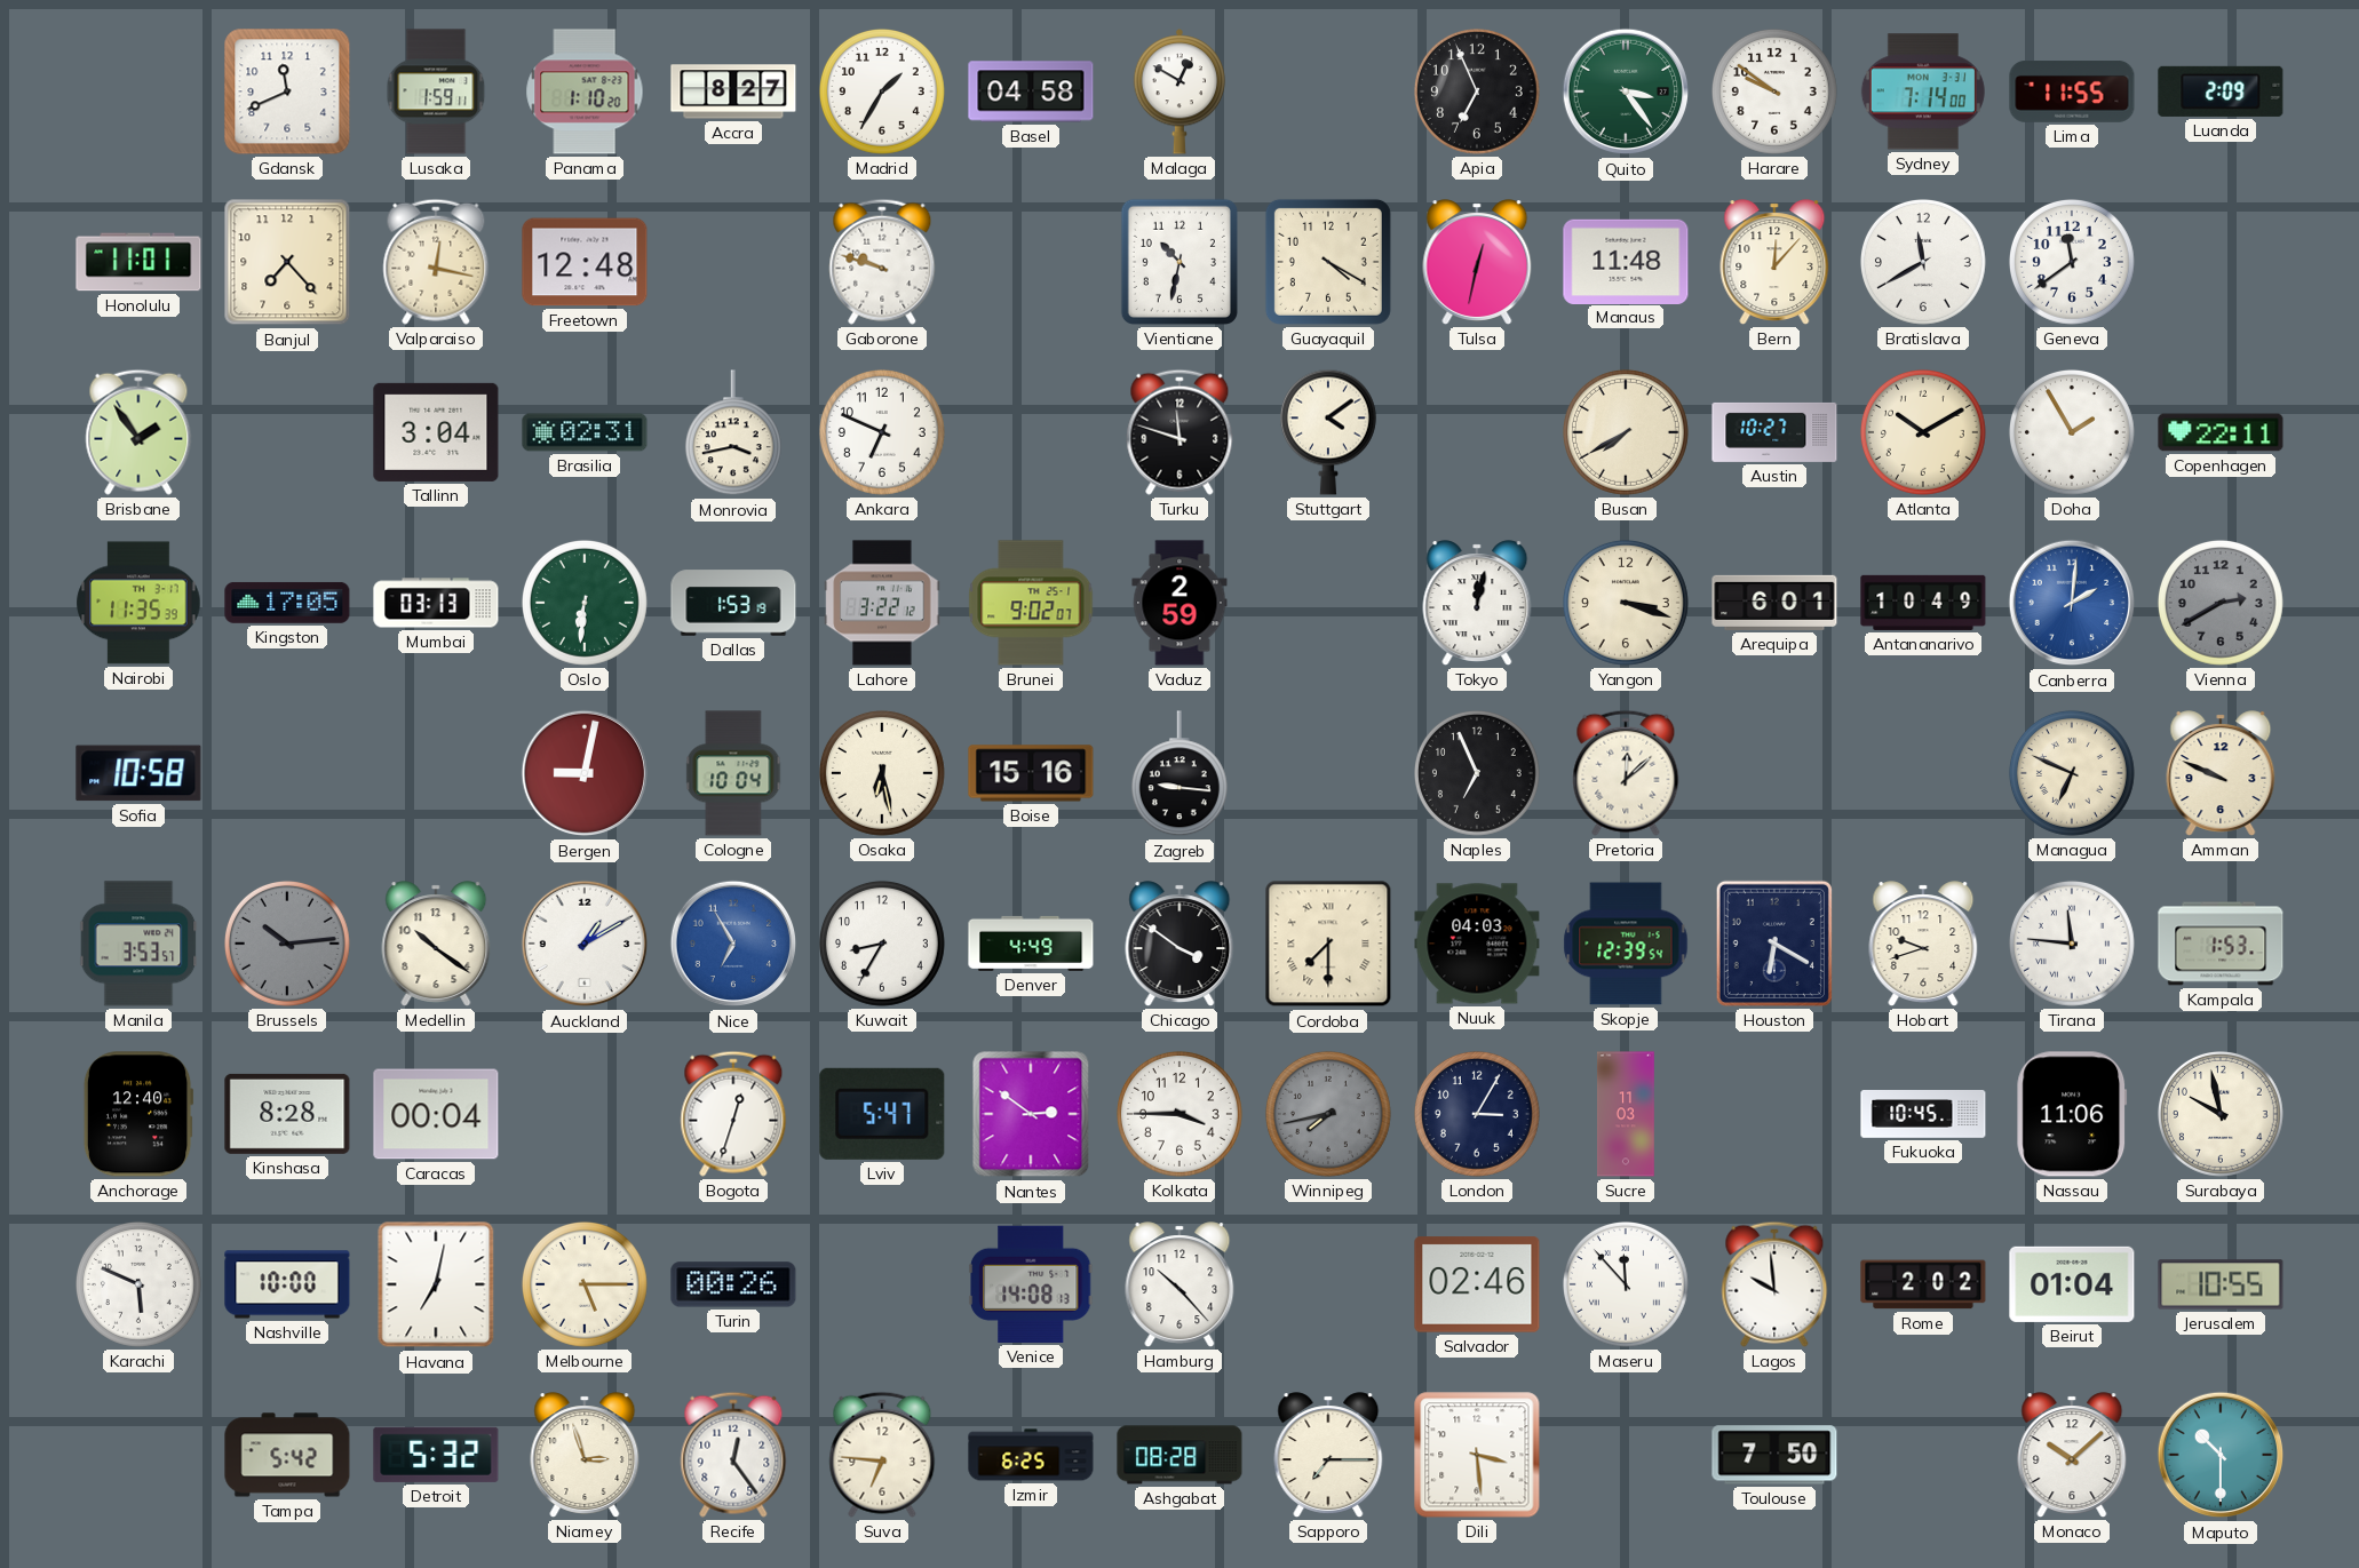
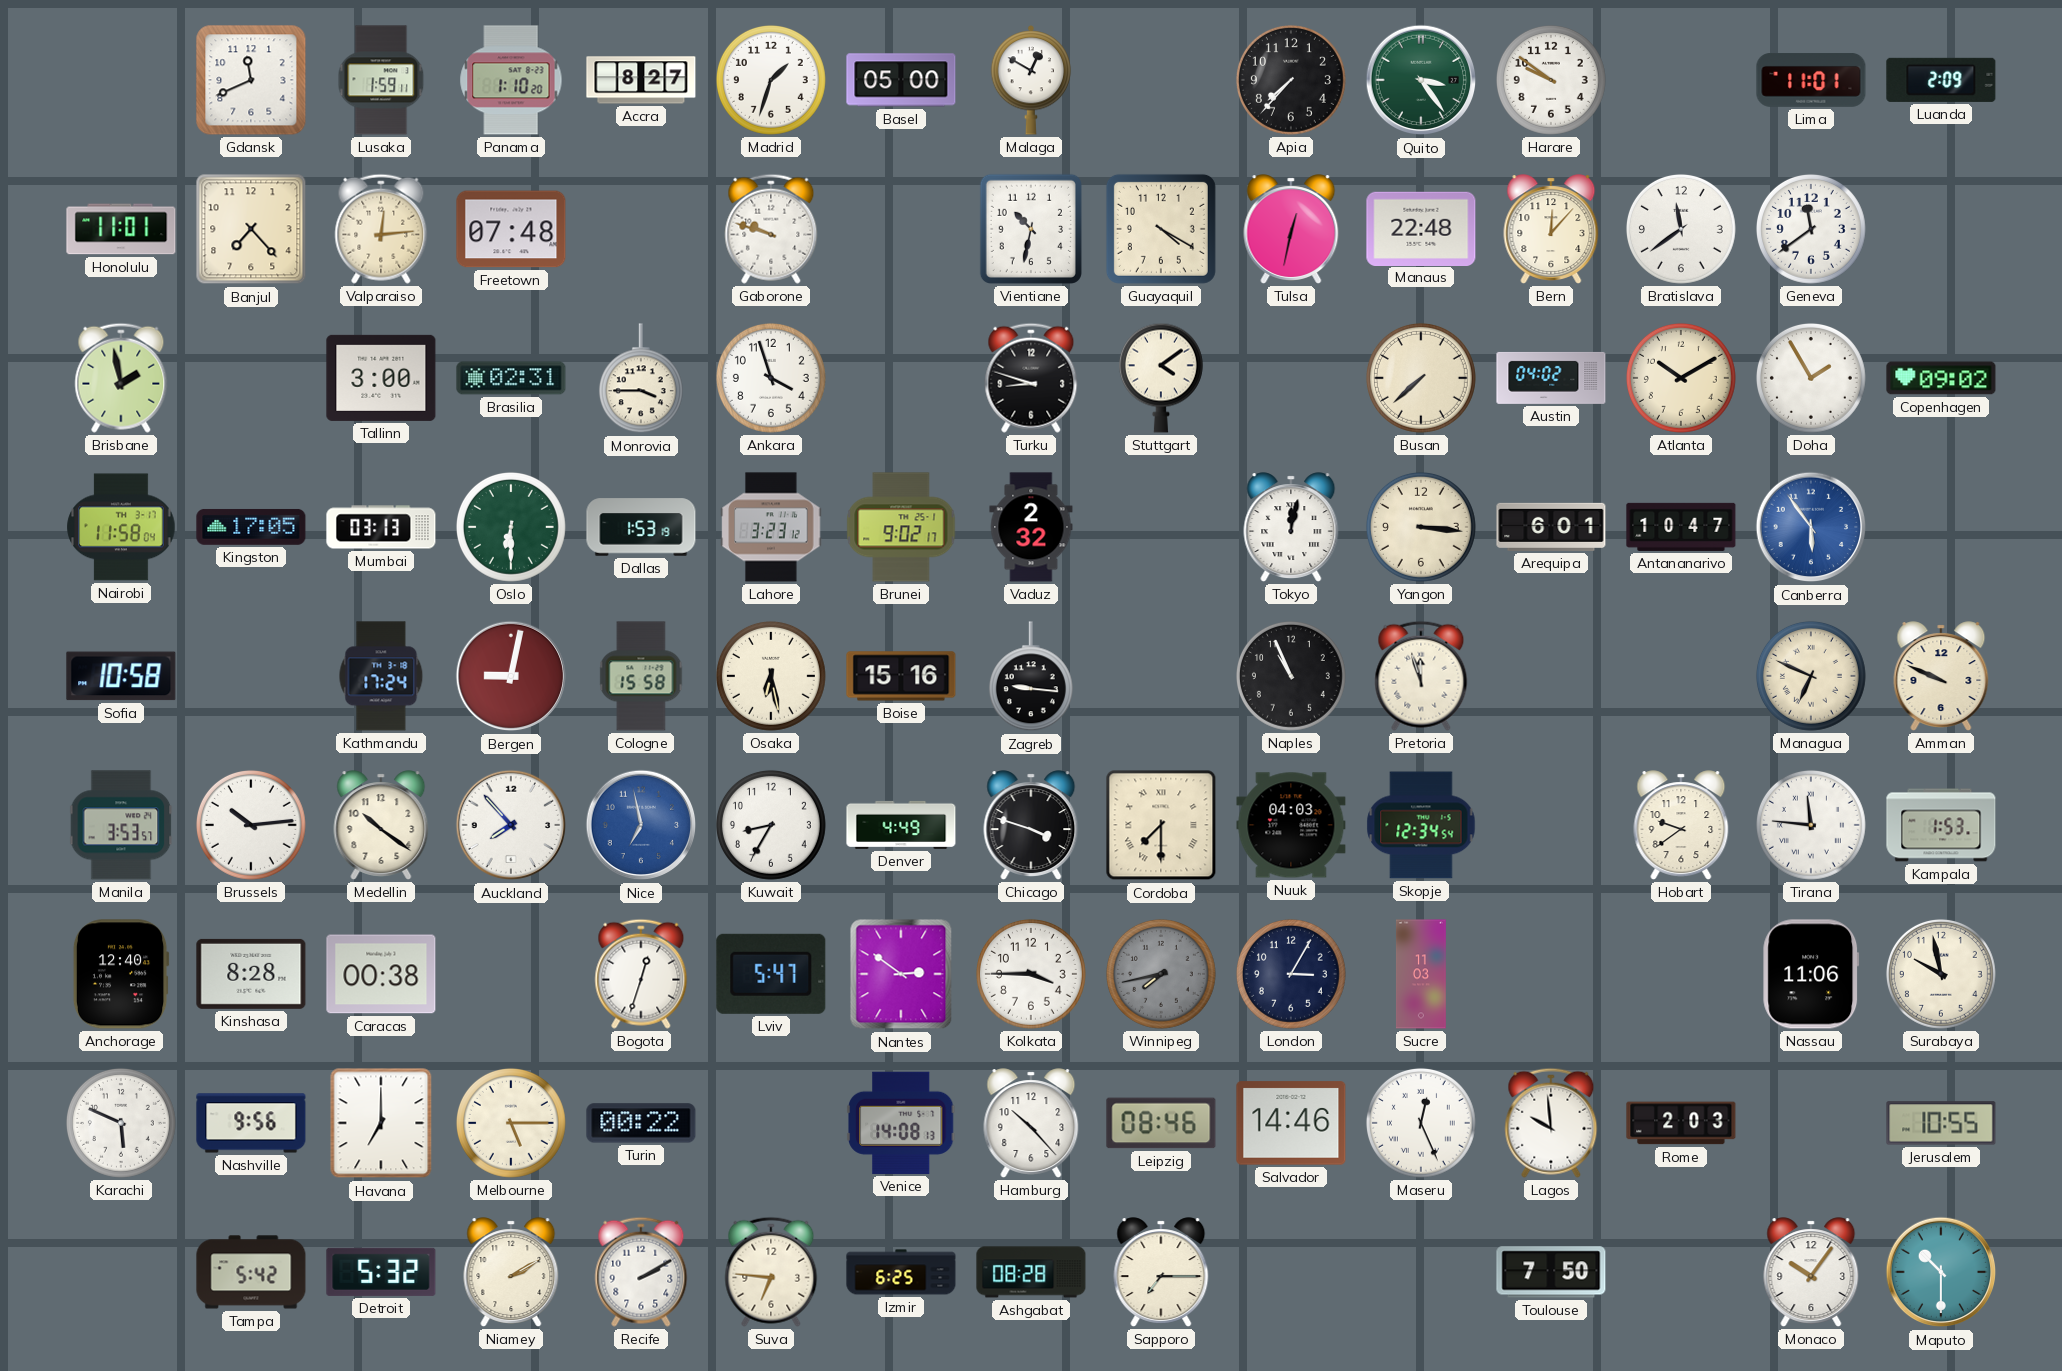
Madrid: 1:35 -> 1:33 (771, 80)
Basel: 04:58 -> 05:00 (901, 80)
Apia: 6:56 -> 7:37 (1291, 80)
Sydney: 7:14 -> none (1923, 91)
Lima: 11:55 -> 11:01 (1811, 81)
Valparaiso: 12:17 -> 12:14 (381, 229)
Freetown: 12:48 -> 07:48 (511, 229)
Manaus: 11:48 -> 22:48 (1421, 228)
Bratislava: 11:40 -> 11:39 (1681, 229)
Brisbane: 1:54 -> 1:58 (121, 378)
Tallinn: 3:04 -> 3:00 (381, 378)
Monrovia: 3:43 -> 3:45 (641, 379)
Ankara: 6:49 -> 3:57 (771, 378)
Turku: 11:48 -> 8:48 (1031, 378)
Busan: 7:40 -> 7:38 (1421, 378)
Austin: 10:27 -> 04:02 (1551, 378)
Copenhagen: 22:11 -> 09:02 (1941, 378)
Nairobi: 11:35 -> 11:58 (121, 527)
Oslo: 6:31 -> 6:30 (511, 527)
Lahore: 3:22 -> 3:23 (771, 527)
Brunei: 9:02:07 -> 9:02:17 (901, 527)
Vaduz: 2:59 -> 2:32 (1031, 527)
Yangon: 3:18 -> 3:16 (1421, 527)
Antananarivo: 10:49 -> 10:47 (1681, 527)
Canberra: 2:01 -> 5:54 (1811, 527)
Vienna: 2:40 -> none (2221, 603)
Kathmandu: none -> 17:24 (381, 676)
Cologne: 10:04 -> 15:58 (641, 676)
Naples: 6:56 -> 10:56 (1291, 676)
Pretoria: 12:08 -> 11:57 (1421, 676)
Brussels dial: grey -> white (251, 825)
Auckland: 1:10 -> 7:53 (511, 825)
Nice: 6:55 -> 6:58 (641, 825)
Chicago: 3:51 -> 3:48 (1031, 825)
Skopje: 12:39 -> 12:34 (1421, 825)
Houston: 6:20 -> none (1774, 944)
Hobart: 9:42 -> 9:39 (1681, 825)
Caracas: 00:04 -> 00:38 (381, 974)
Fukuoka: 10:45 -> none (1923, 1115)
Nashville: 10:00 -> 9:56 (251, 1123)
Havana: 7:02 -> 7:00 (381, 1123)
Turin: 00:26 -> 00:22 (641, 1123)
Leipzig: none -> 08:46 (1161, 1123)
Salvador: 02:46 -> 14:46 (1291, 1123)
Maseru: 11:53 -> 12:26 (1421, 1123)
Rome: 2:02 -> 2:03 (1681, 1123)
Beirut: 01:04 -> none (2072, 1284)
Niamey: 2:57 -> 2:10 (511, 1272)
Recife: 12:24 -> 2:10 (641, 1272)
Dili: 3:29 -> none (1477, 1455)
Monaco: 10:08 -> 10:06 (1811, 1272)
